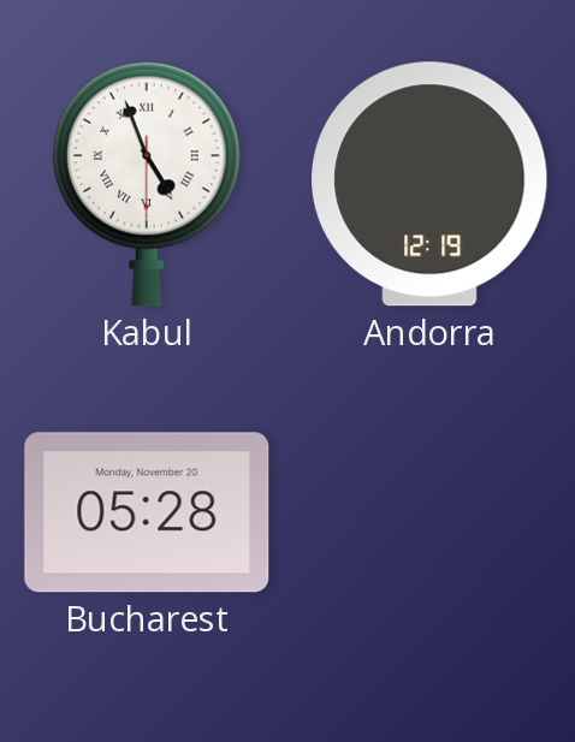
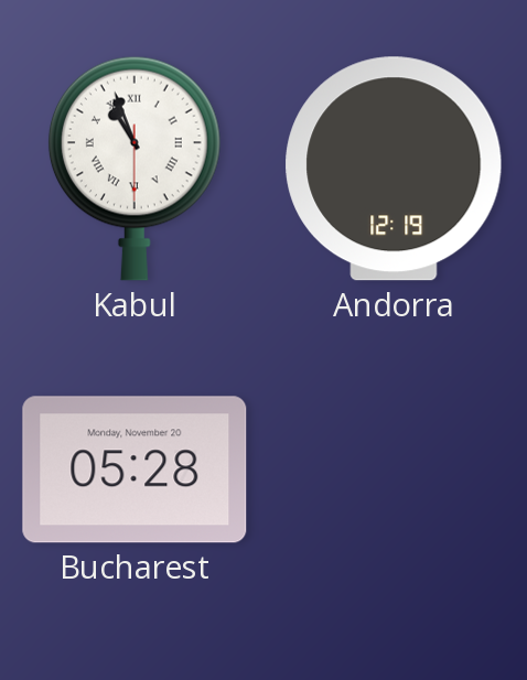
Kabul: 4:56 -> 10:56 (135, 169)
